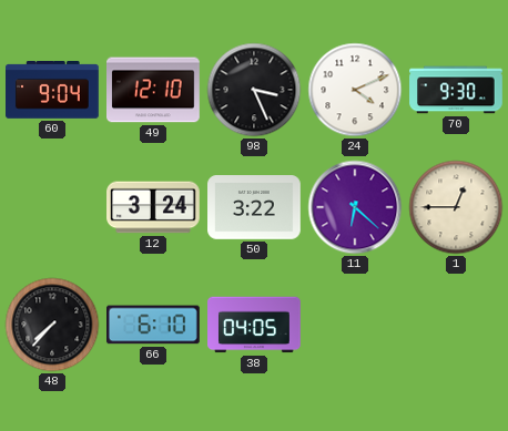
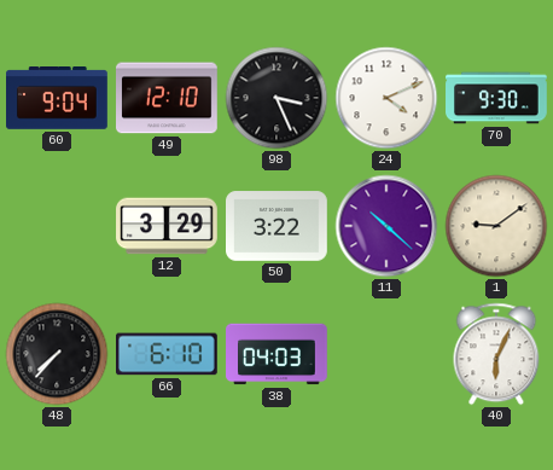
12: 3:24 -> 3:29 (167, 226)
11: 6:22 -> 10:22 (386, 226)
1: 12:45 -> 9:09 (496, 226)
38: 04:05 -> 04:03 (276, 354)
40: none -> 6:04 (496, 354)
